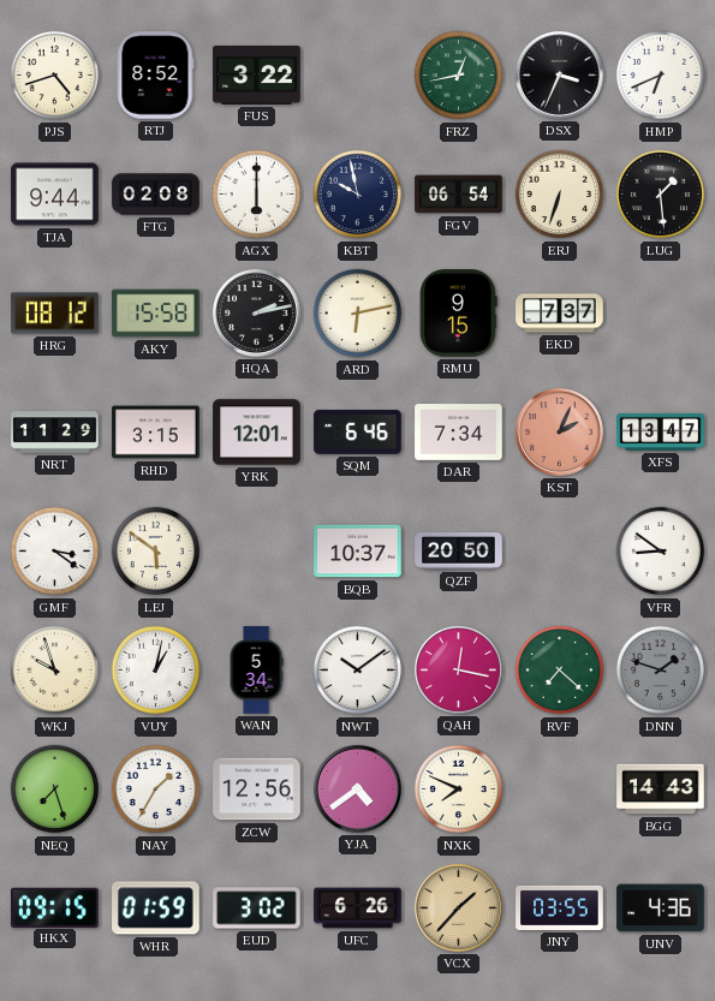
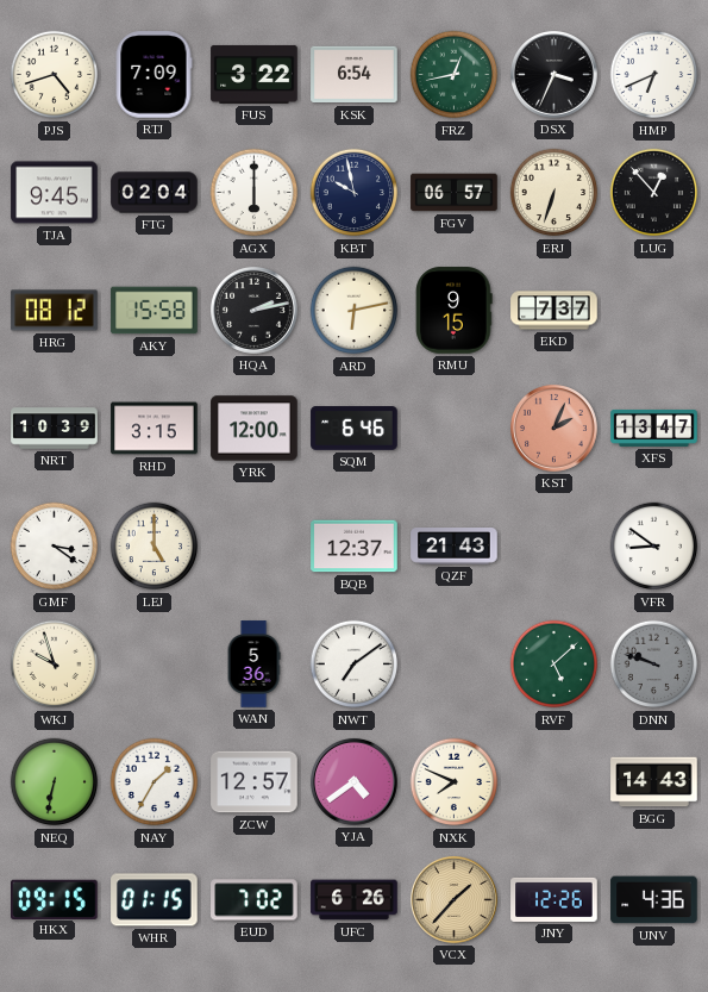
RTJ: 8:52 -> 7:09 (153, 75)
KSK: none -> 6:54 (355, 75)
TJA: 9:44 -> 9:45 (55, 193)
FTG: 02:08 -> 02:04 (155, 193)
FGV: 06:54 -> 06:57 (455, 193)
LUG: 1:29 -> 12:53 (654, 193)
NRT: 11:29 -> 10:39 (55, 429)
YRK: 12:01 -> 12:00 (255, 429)
DAR: 7:34 -> none (459, 433)
LEJ: 5:51 -> 5:00 (155, 547)
BQB: 10:37 -> 12:37 (355, 547)
QZF: 20:50 -> 21:43 (455, 547)
VUY: 1:02 -> none (156, 671)
WAN: 5:34 -> 5:36 (253, 665)
NWT: 10:09 -> 7:09 (355, 665)
QAH: 12:17 -> none (458, 669)
RVF: 7:22 -> 5:08 (555, 665)
DNN: 1:48 -> 9:48 (654, 665)
NEQ: 7:27 -> 6:32 (55, 782)
ZCW: 12:56 -> 12:57 (255, 782)
WHR: 01:59 -> 01:15 (155, 900)
EUD: 3:02 -> 7:02 (255, 900)
JNY: 03:55 -> 12:26 (555, 899)
